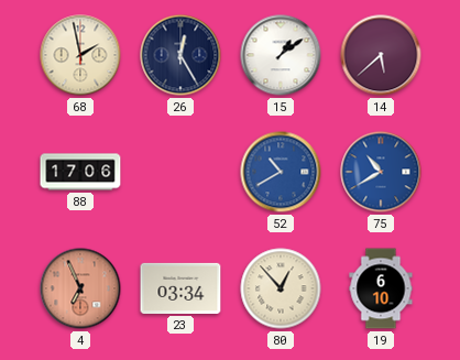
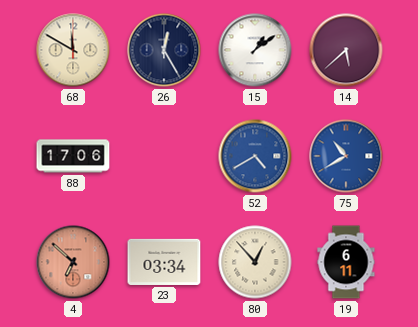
68: 1:58 -> 11:50 (73, 50)
52: 10:40 -> 4:40 (255, 156)
4: 6:56 -> 6:52 (73, 262)
19: 6:10 -> 6:11 (346, 262)
